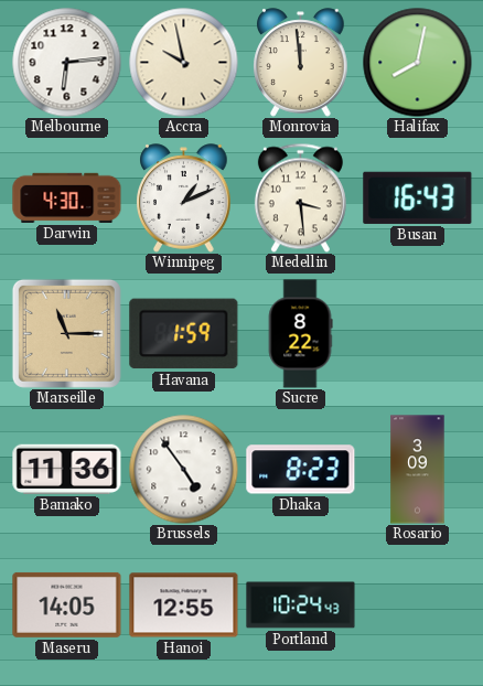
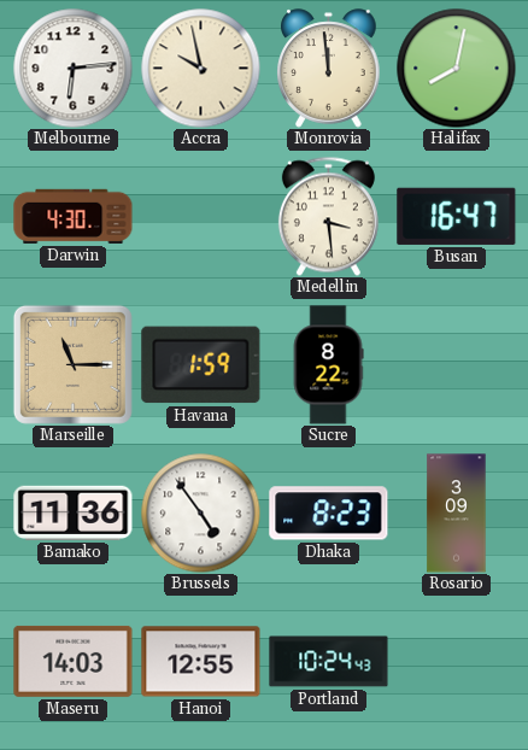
Winnipeg: 1:11 -> none (184, 199)
Busan: 16:43 -> 16:47 (457, 216)
Maseru: 14:05 -> 14:03 (74, 661)
